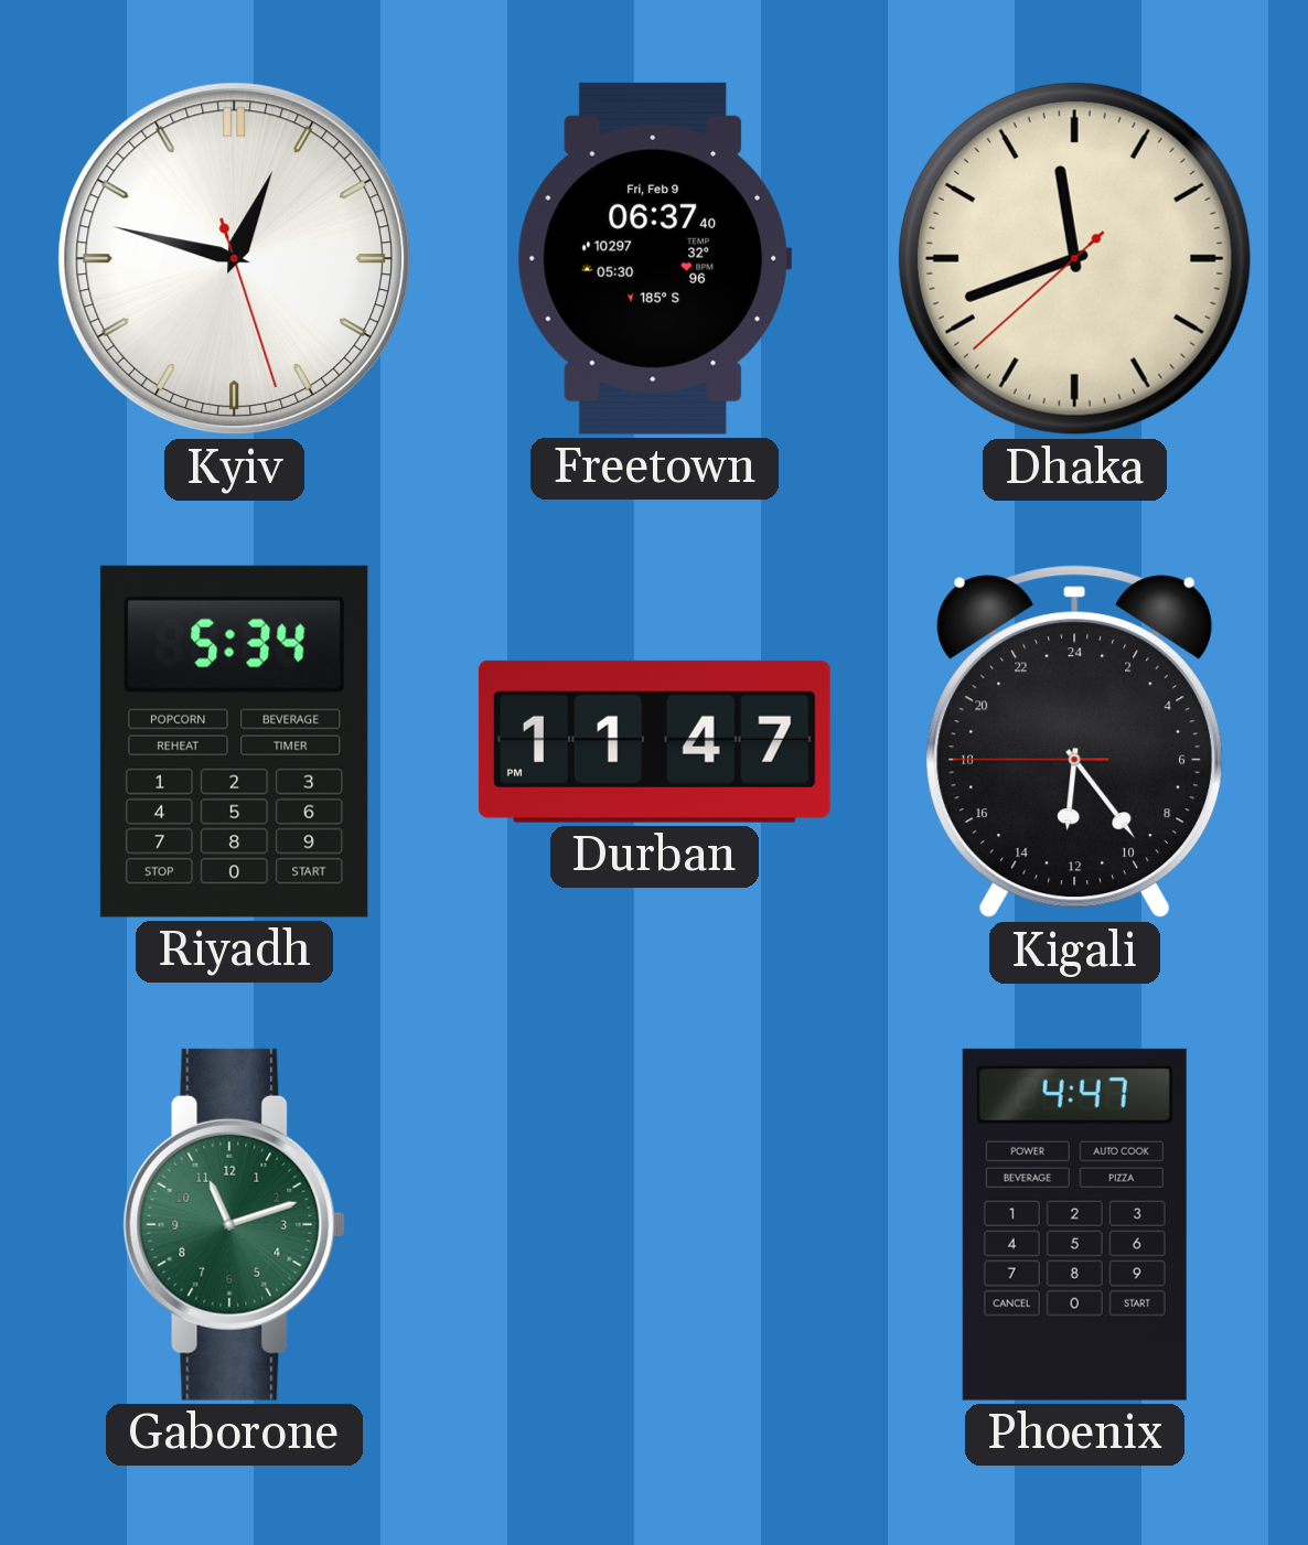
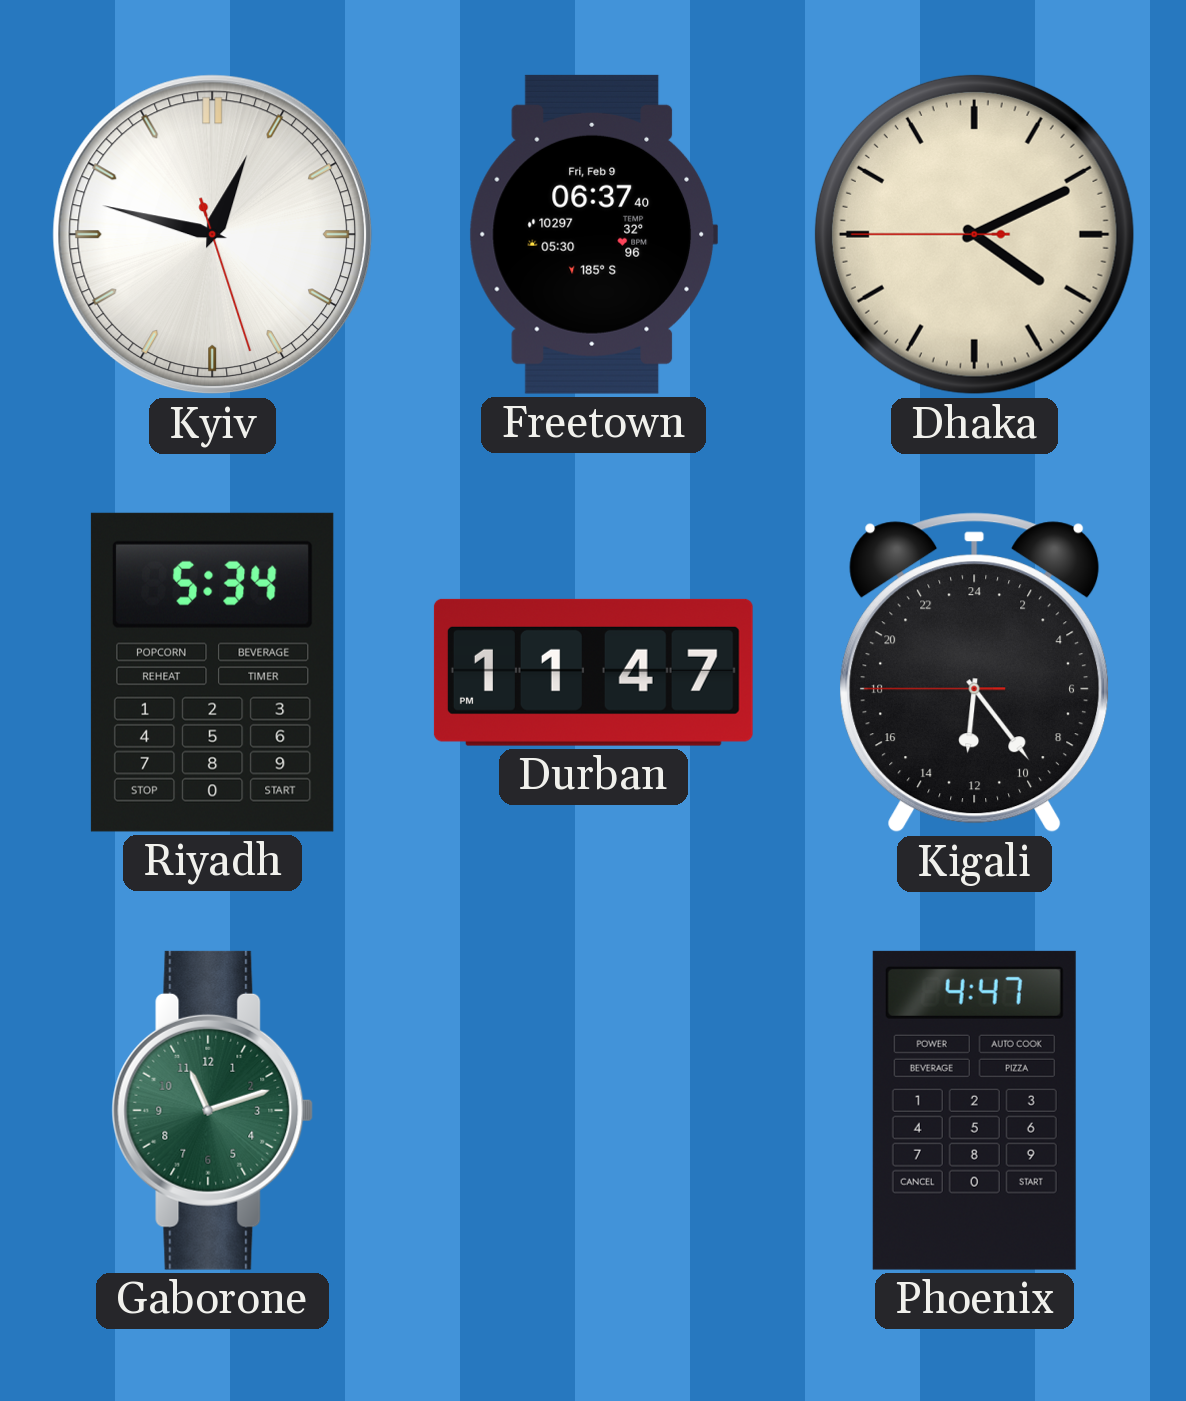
Dhaka: 11:41 -> 4:10 (974, 234)
